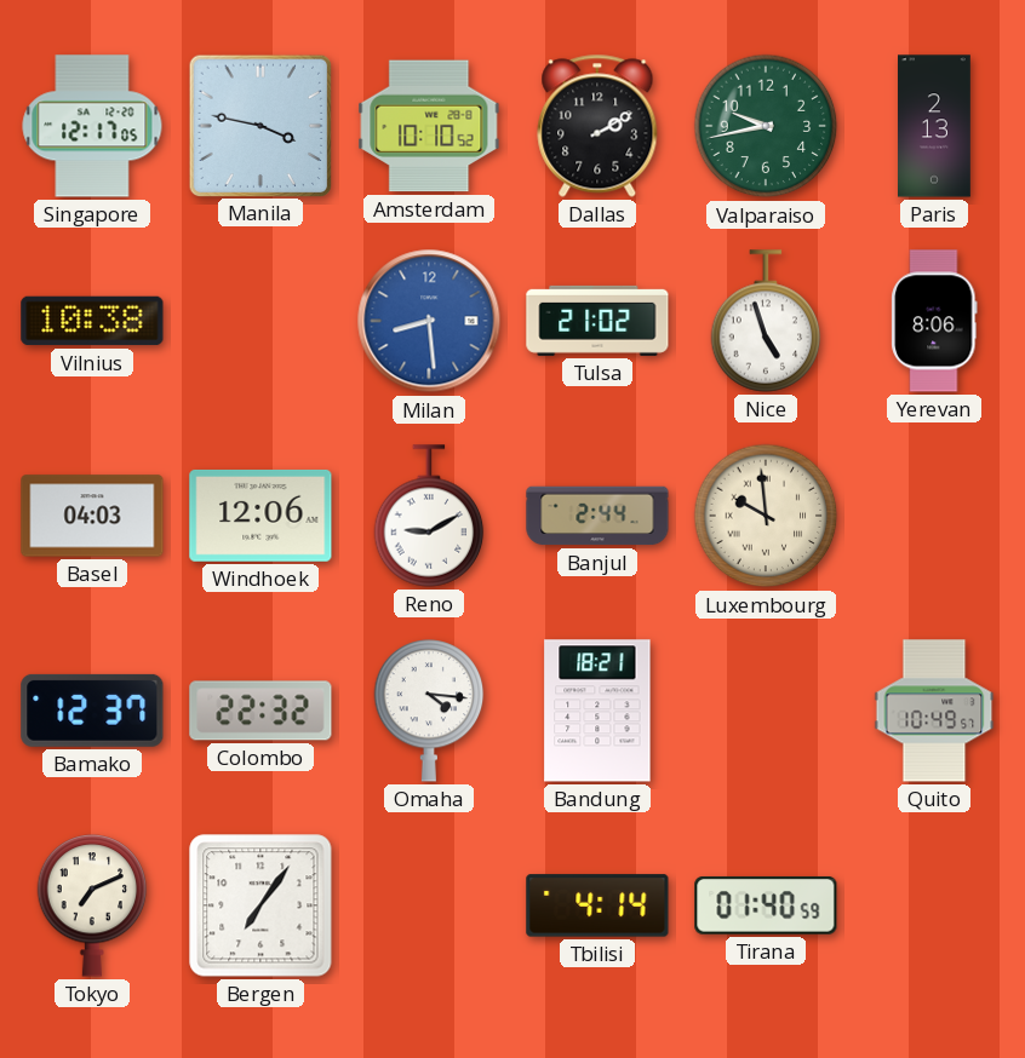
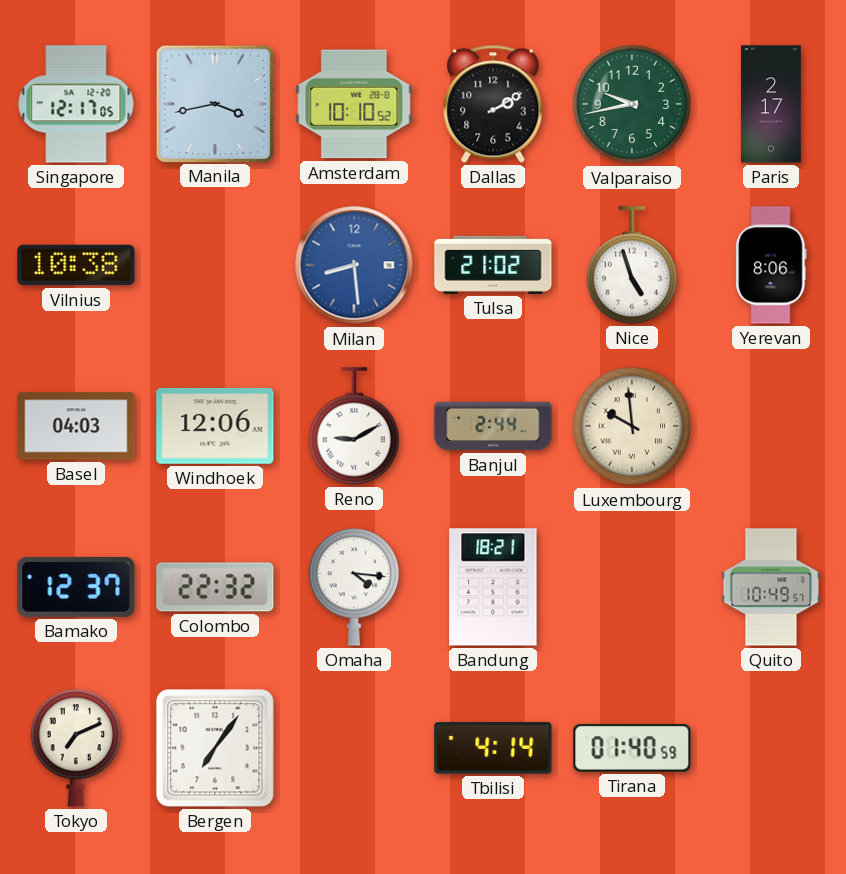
Manila: 3:47 -> 3:43 (214, 103)
Paris: 2:13 -> 2:17 (772, 104)
